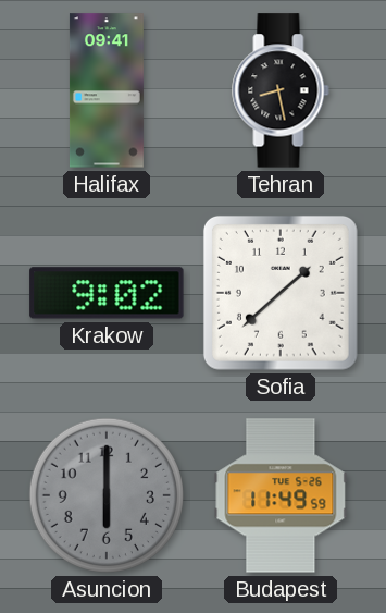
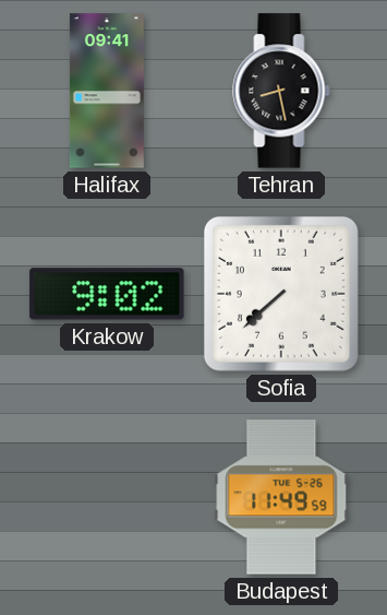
Sofia: 1:38 -> 7:38 (281, 294)
Asuncion: 6:00 -> none (107, 495)
